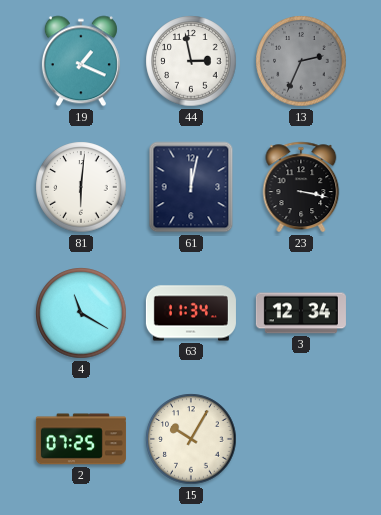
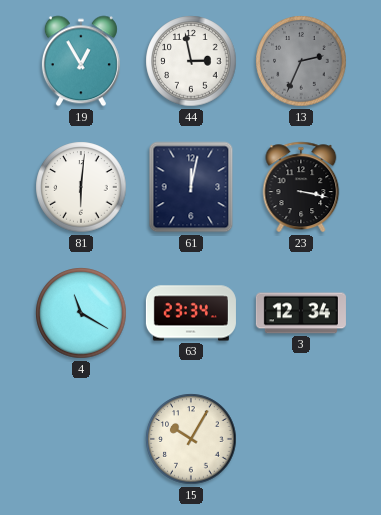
19: 1:19 -> 12:55 (81, 61)
63: 11:34 -> 23:34 (191, 313)
2: 07:25 -> none (81, 439)
